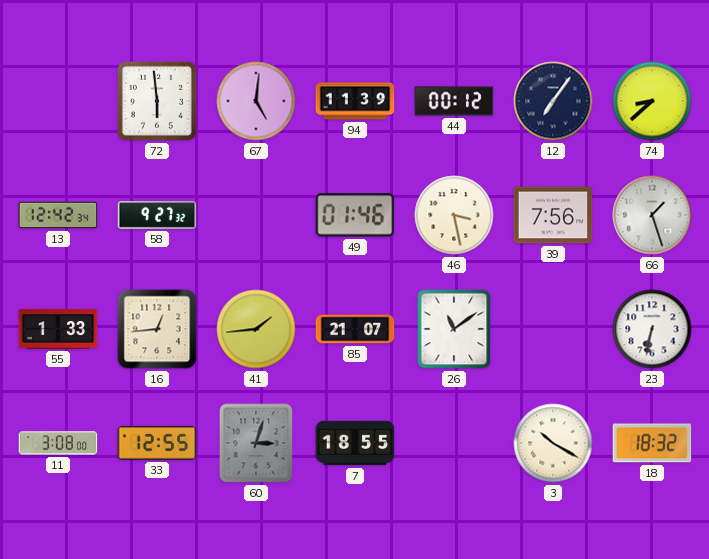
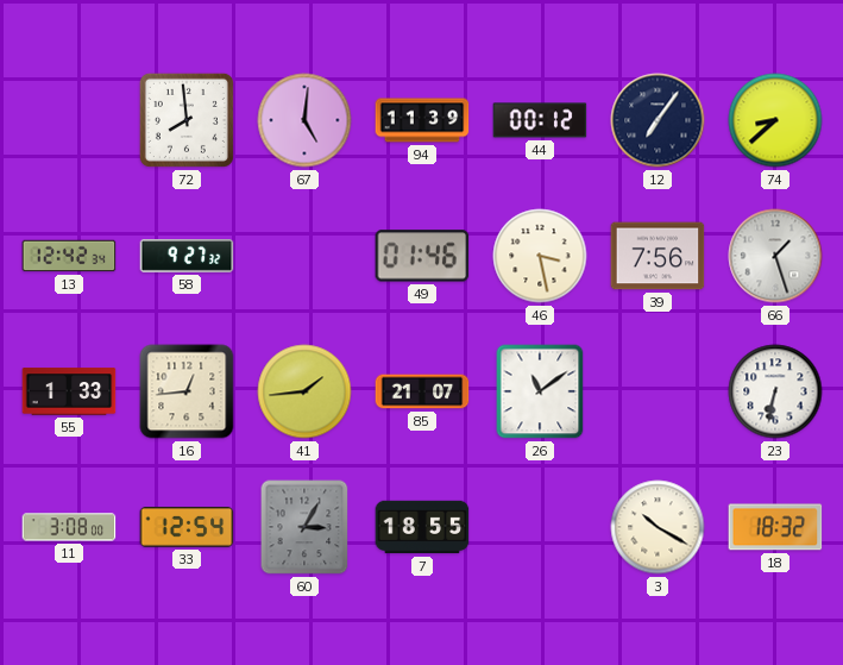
72: 5:59 -> 7:59 (187, 120)
33: 12:55 -> 12:54 (187, 528)
60: 3:03 -> 3:05 (304, 527)
